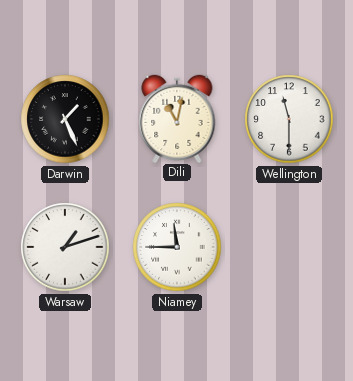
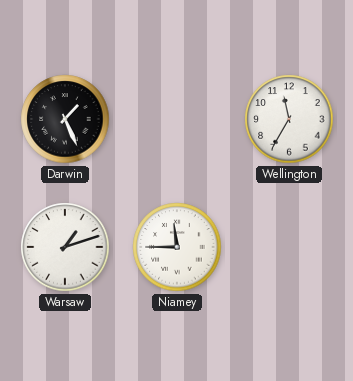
Dili: 11:02 -> none (177, 118)
Wellington: 11:30 -> 11:35 (289, 119)
